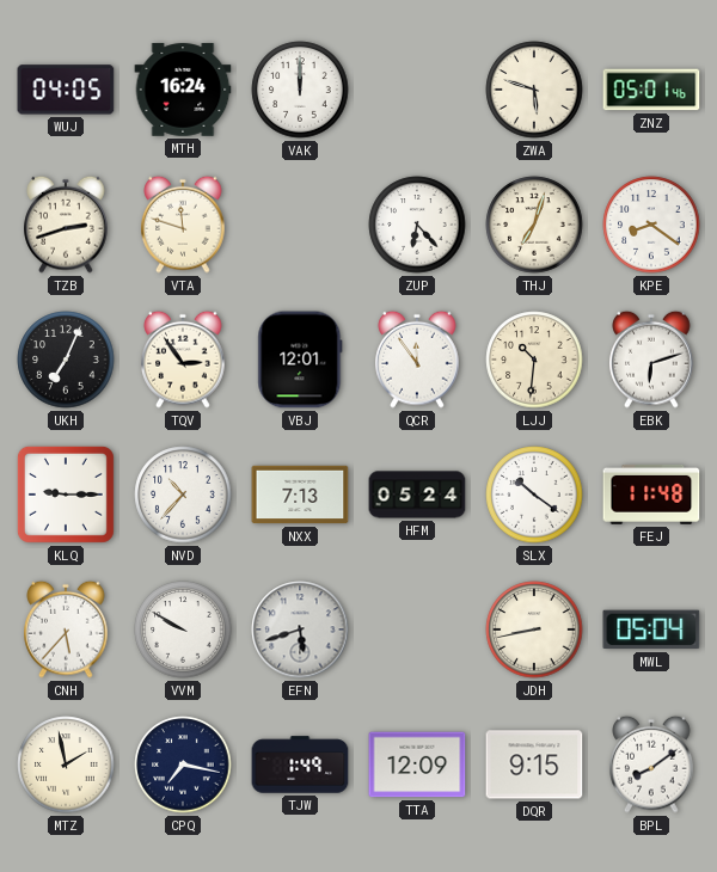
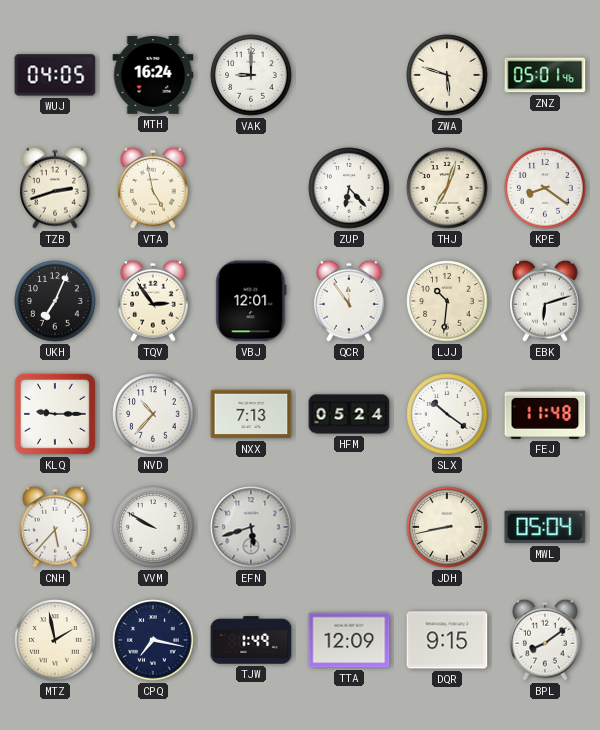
VAK: 12:00 -> 9:00 (251, 75)
VTA: 11:48 -> 4:58 (153, 188)
